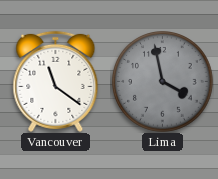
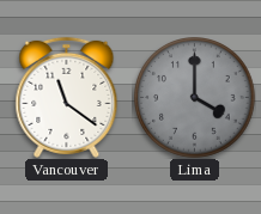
Lima: 3:58 -> 4:00 (195, 98)
